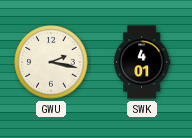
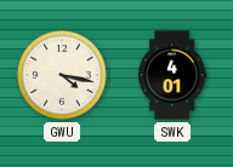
GWU: 2:17 -> 4:17 (62, 75)
